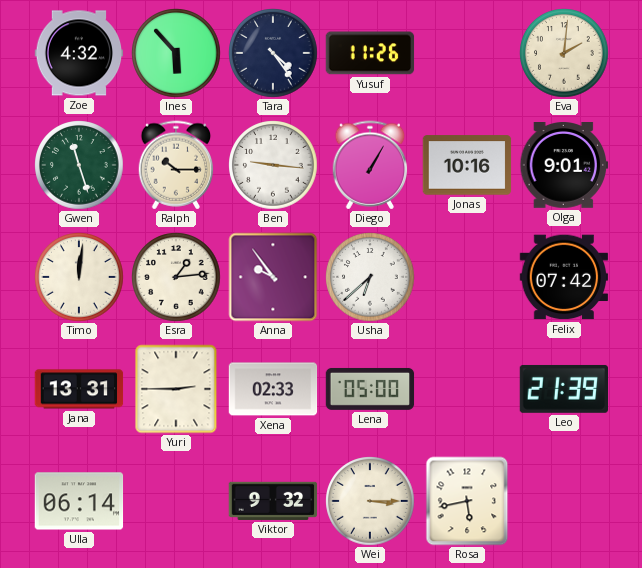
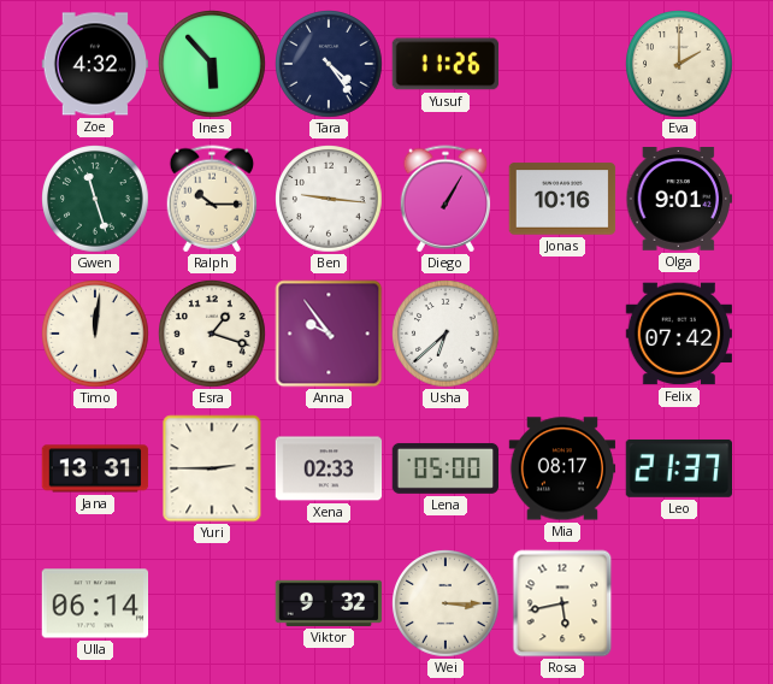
Eva: 2:01 -> 2:00 (679, 64)
Esra: 1:14 -> 1:18 (212, 334)
Mia: none -> 08:17 (562, 468)
Leo: 21:39 -> 21:37 (679, 468)
